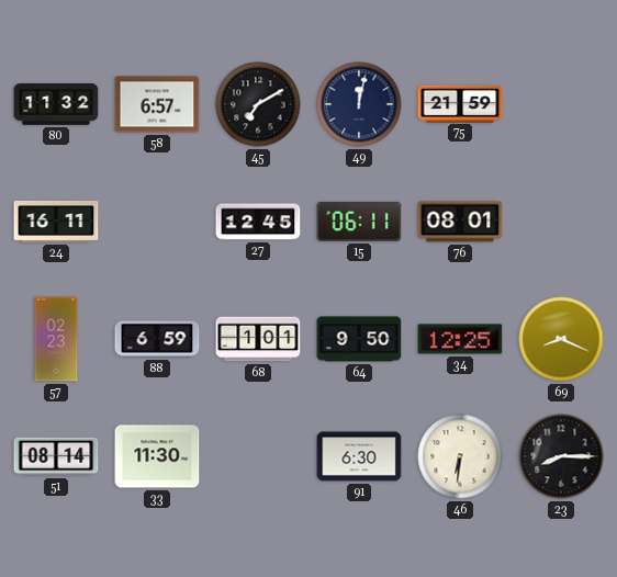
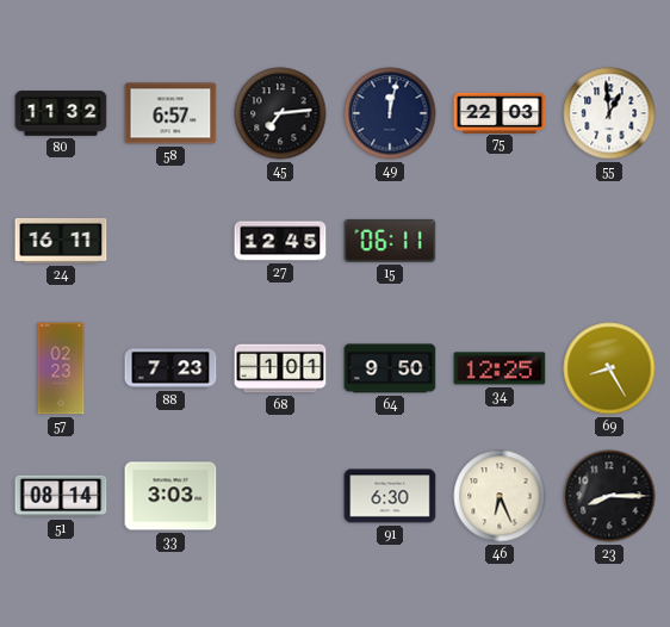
45: 7:10 -> 7:14 (280, 113)
75: 21:59 -> 22:03 (500, 112)
55: none -> 12:59 (609, 113)
76: 08:01 -> none (460, 222)
88: 6:59 -> 7:23 (170, 368)
69: 8:19 -> 8:25 (609, 368)
33: 11:30 -> 3:03 (170, 496)
46: 6:31 -> 6:26 (500, 496)
